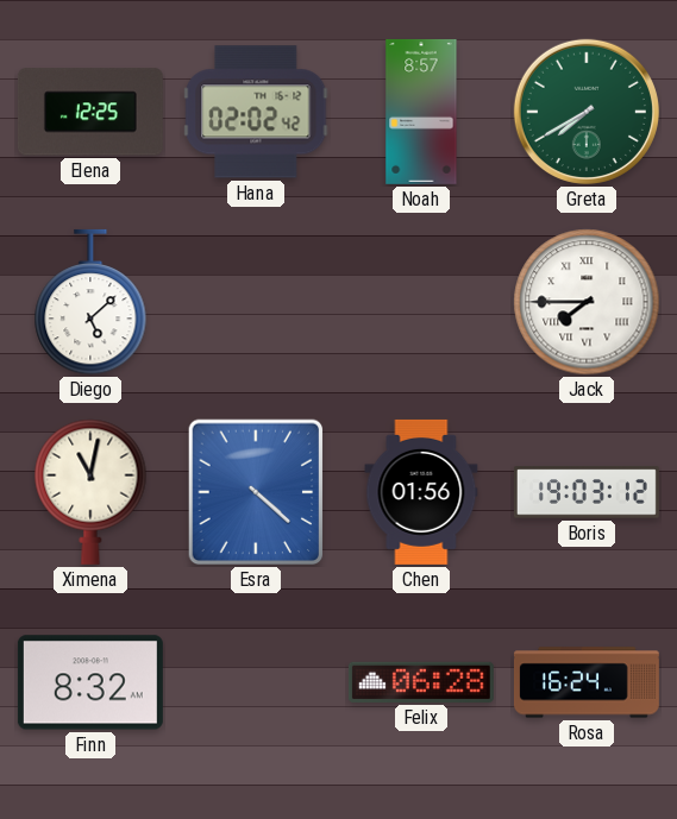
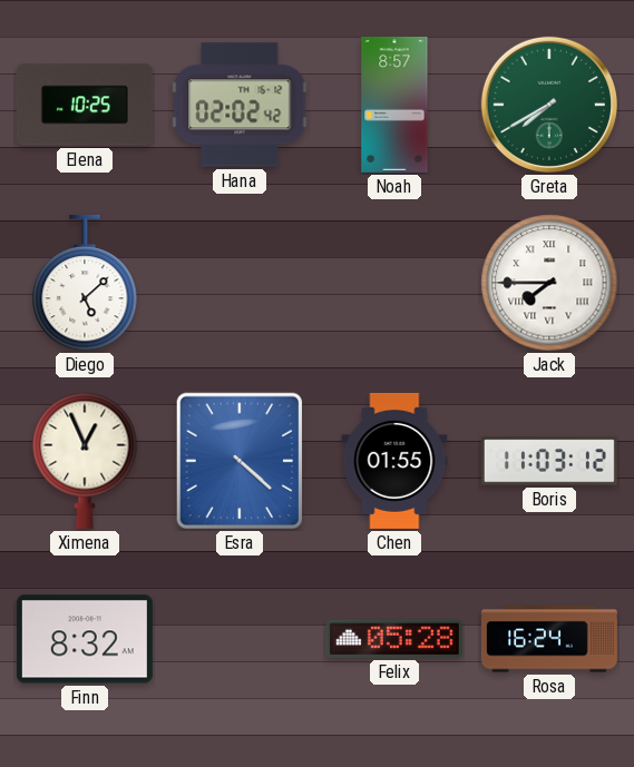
Elena: 12:25 -> 10:25 (85, 105)
Ximena: 11:02 -> 12:56 (85, 461)
Chen: 01:56 -> 01:55 (394, 461)
Boris: 19:03 -> 11:03 (549, 461)
Felix: 06:28 -> 05:28 (394, 639)
